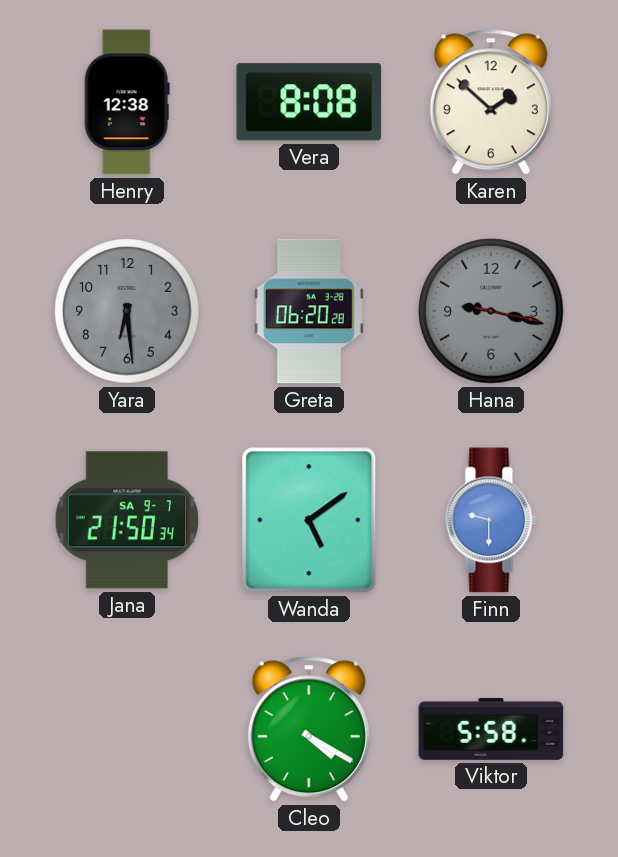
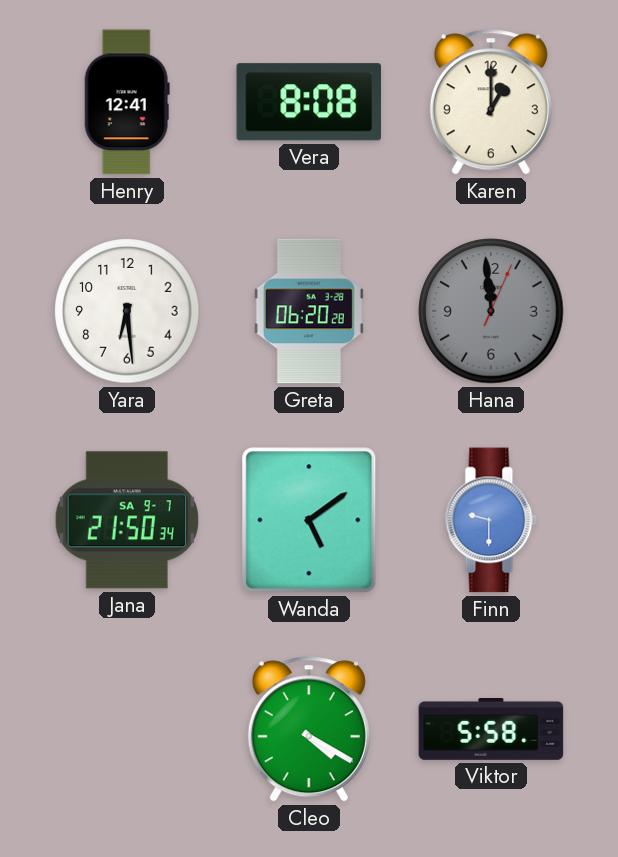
Henry: 12:38 -> 12:41 (127, 102)
Karen: 1:52 -> 1:00 (491, 102)
Yara dial: grey -> white (127, 311)
Hana: 9:17 -> 11:59 (491, 311)
